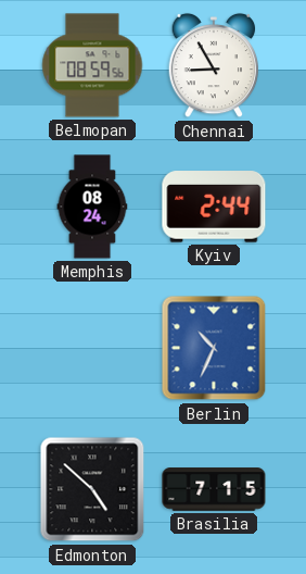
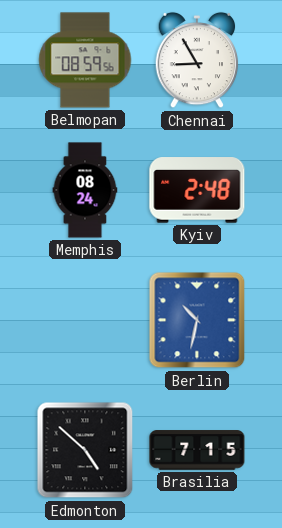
Kyiv: 2:44 -> 2:48 (197, 190)
Berlin: 10:34 -> 10:32 (197, 320)
